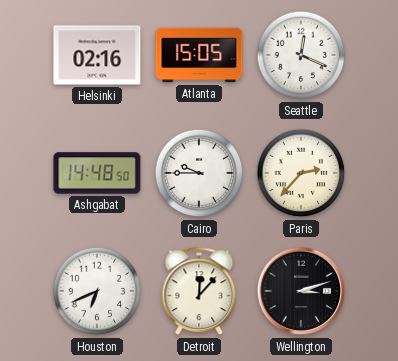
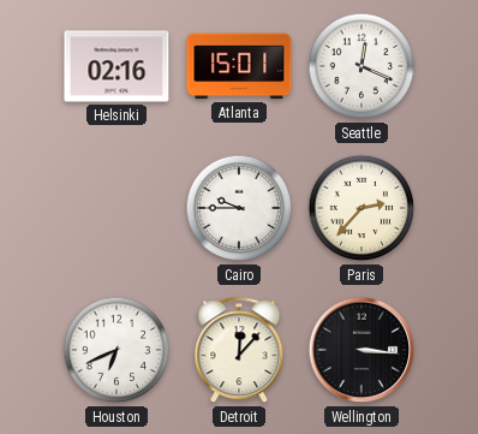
Atlanta: 15:05 -> 15:01 (239, 66)
Ashgabat: 14:48 -> none (97, 173)
Wellington: 3:12 -> 3:16 (362, 350)
